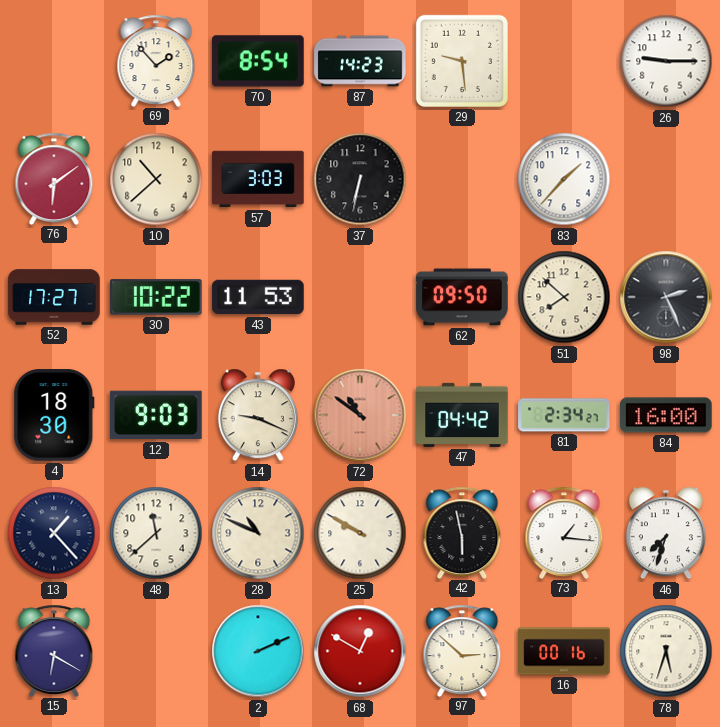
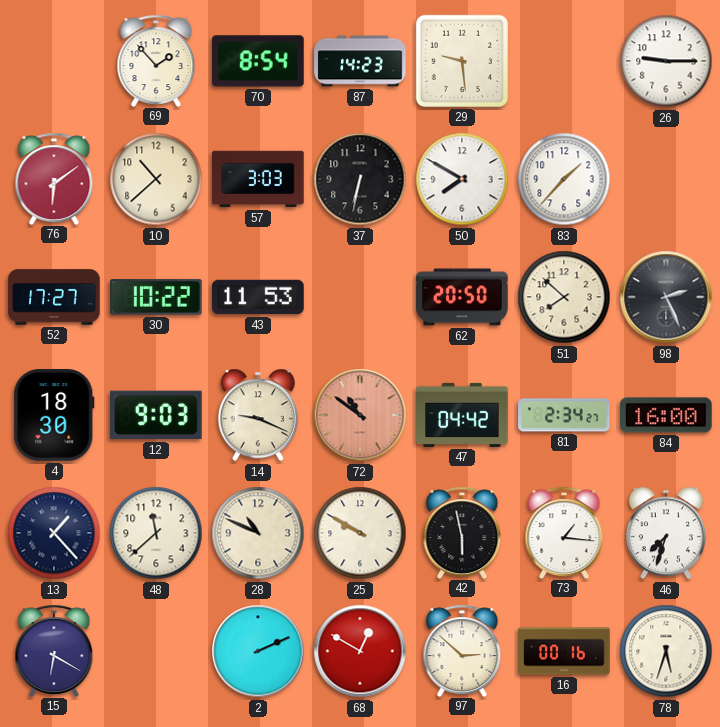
50: none -> 7:50 (462, 179)
62: 09:50 -> 20:50 (462, 297)
